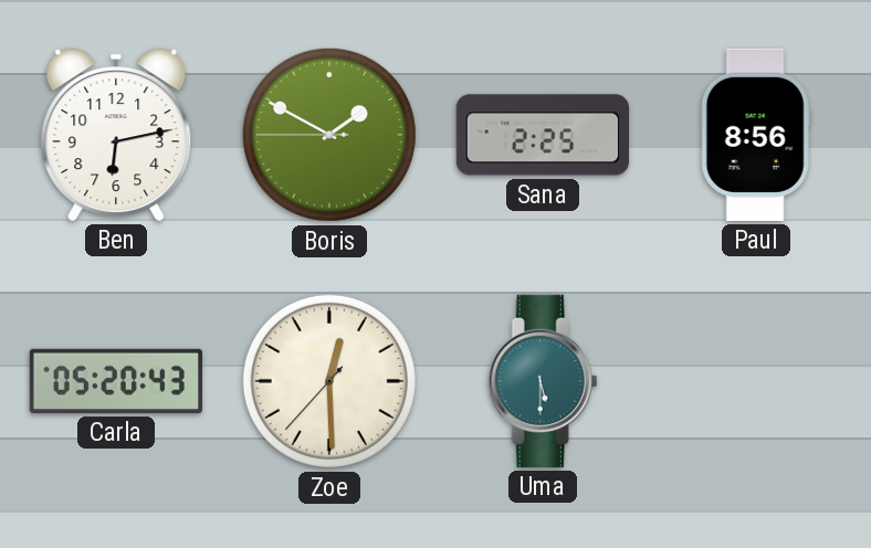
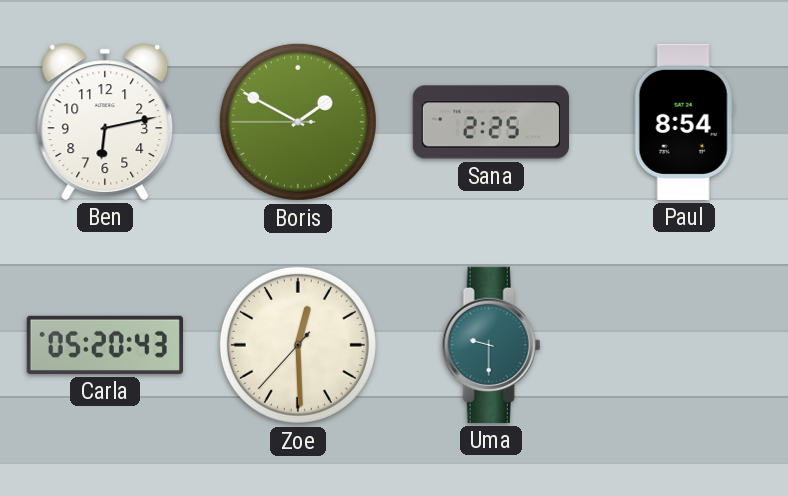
Paul: 8:56 -> 8:54 (684, 122)
Uma: 5:30 -> 9:30 (491, 345)
